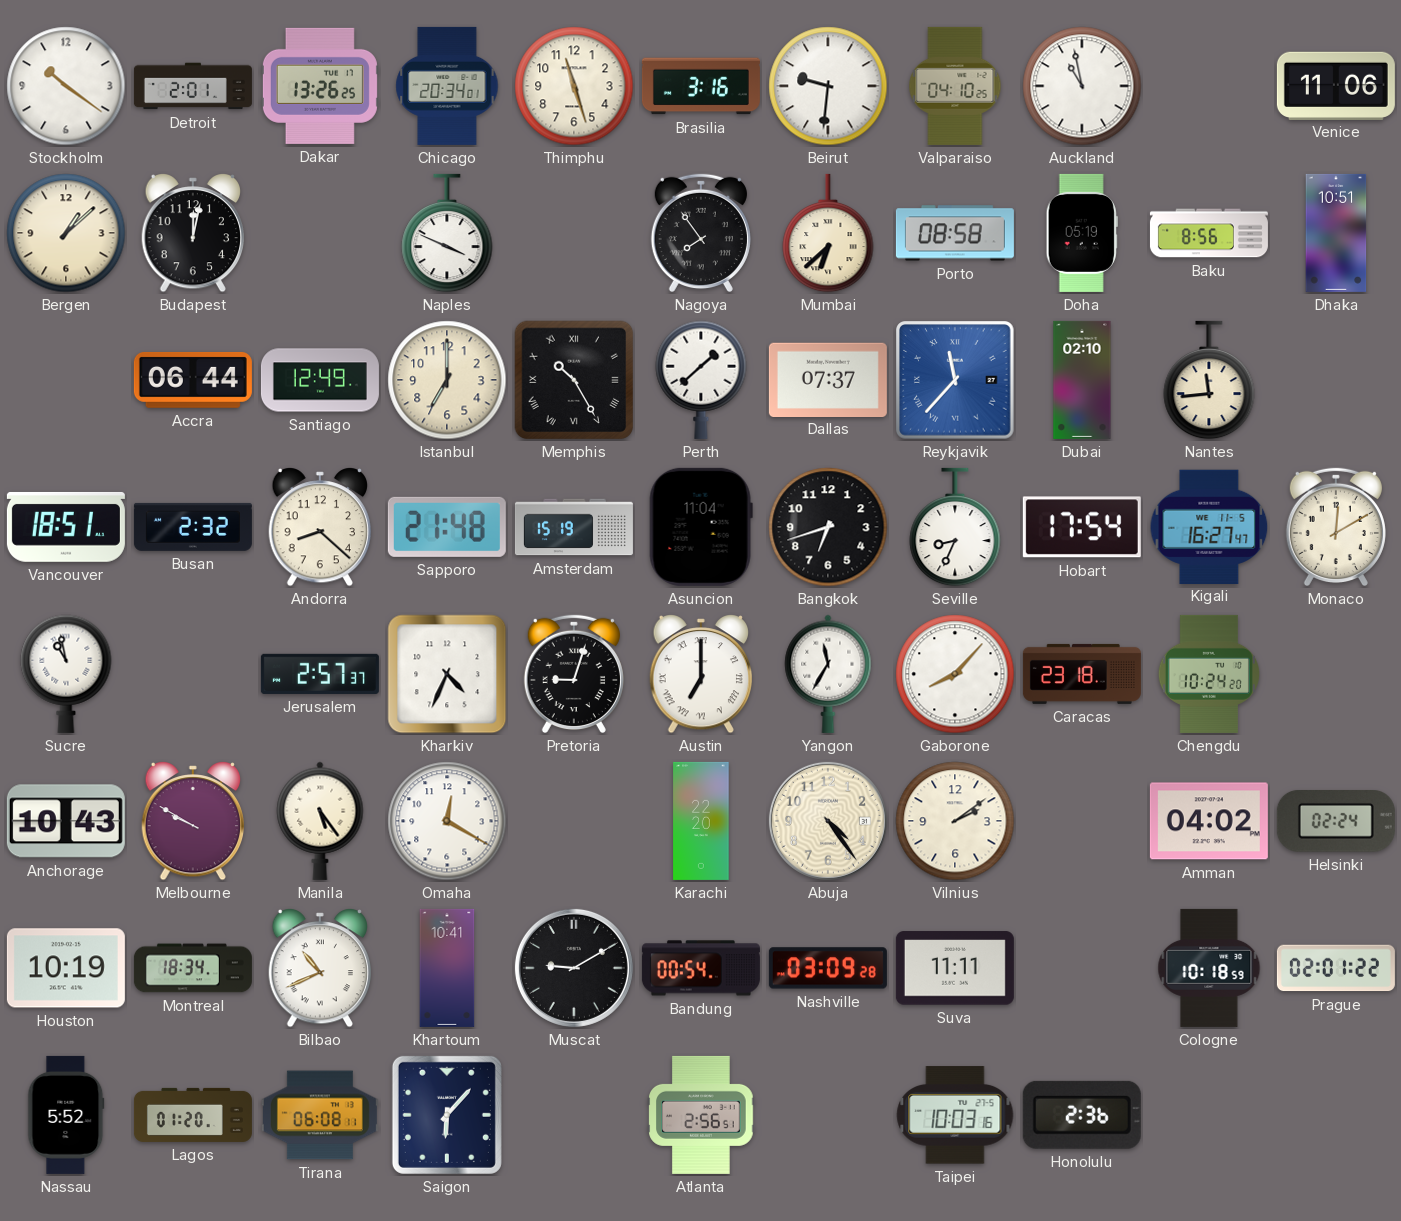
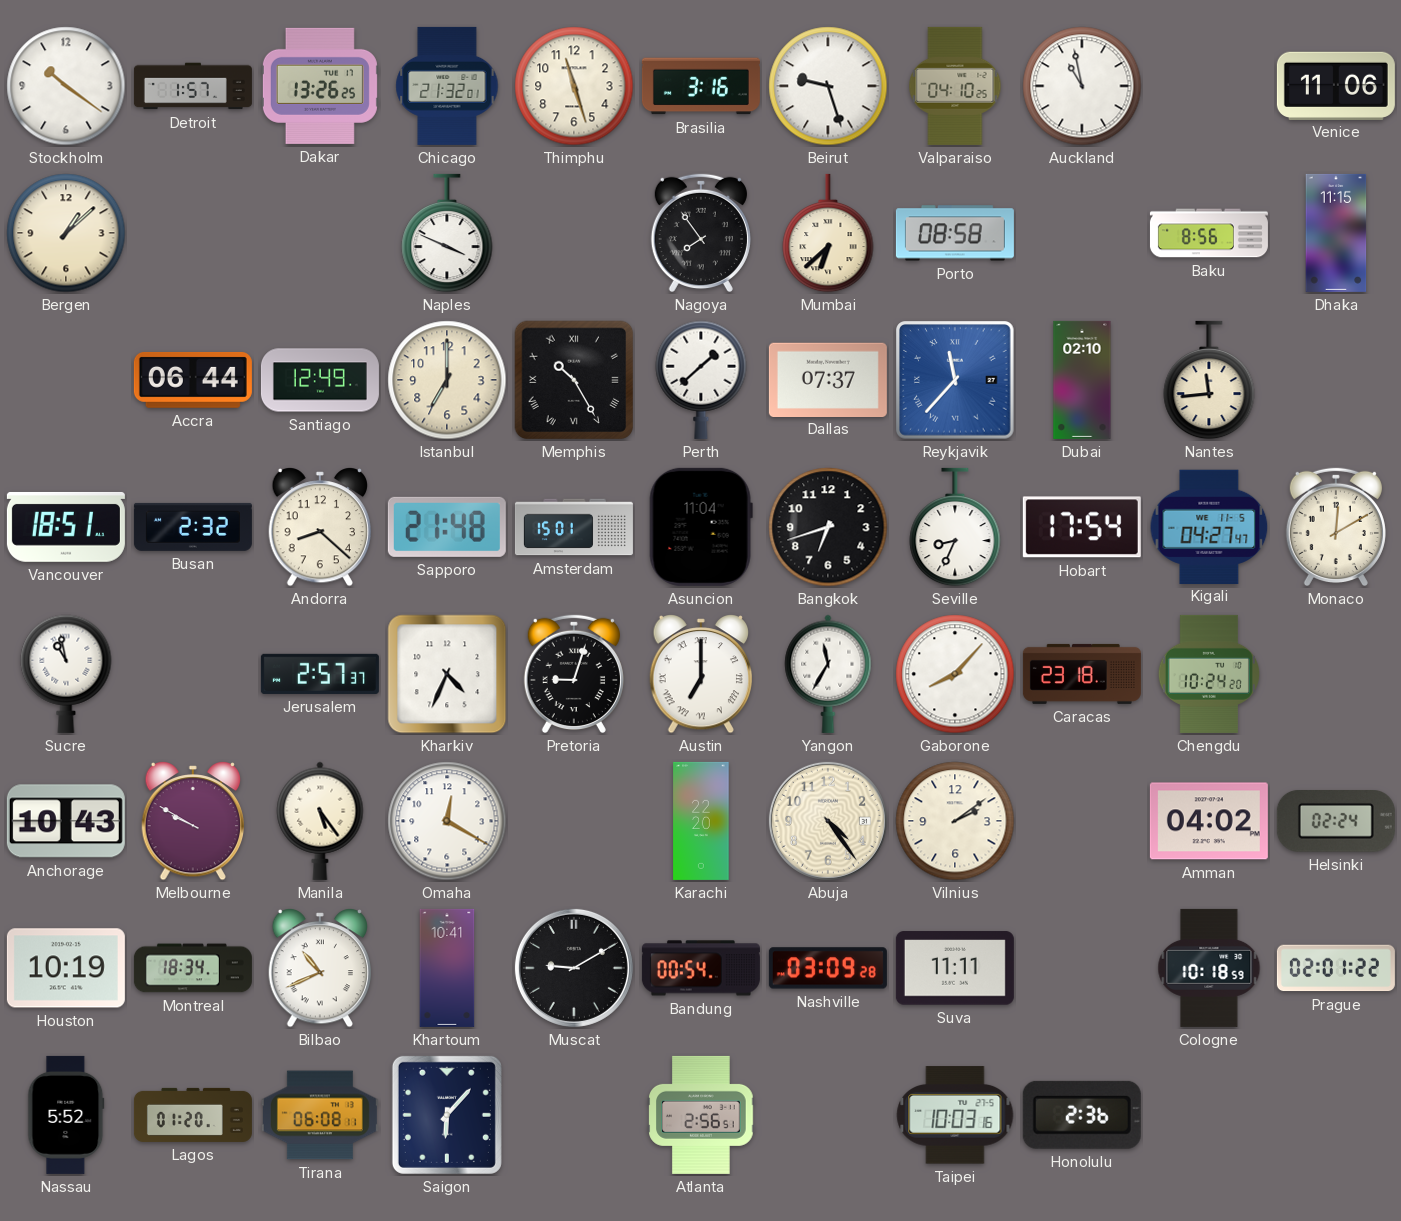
Detroit: 2:01 -> 1:57 (193, 86)
Chicago: 20:34 -> 21:32 (447, 86)
Beirut: 9:31 -> 9:27 (828, 86)
Budapest: 12:02 -> none (192, 234)
Doha: 05:19 -> none (1082, 233)
Dhaka: 10:51 -> 11:15 (1336, 233)
Amsterdam: 15:19 -> 15:01 (574, 527)
Kigali: 16:27 -> 04:27 (1209, 526)
